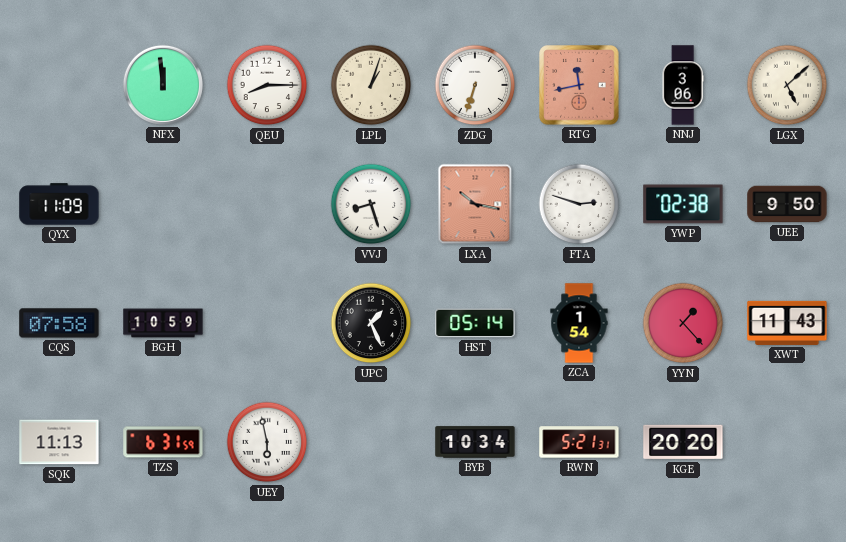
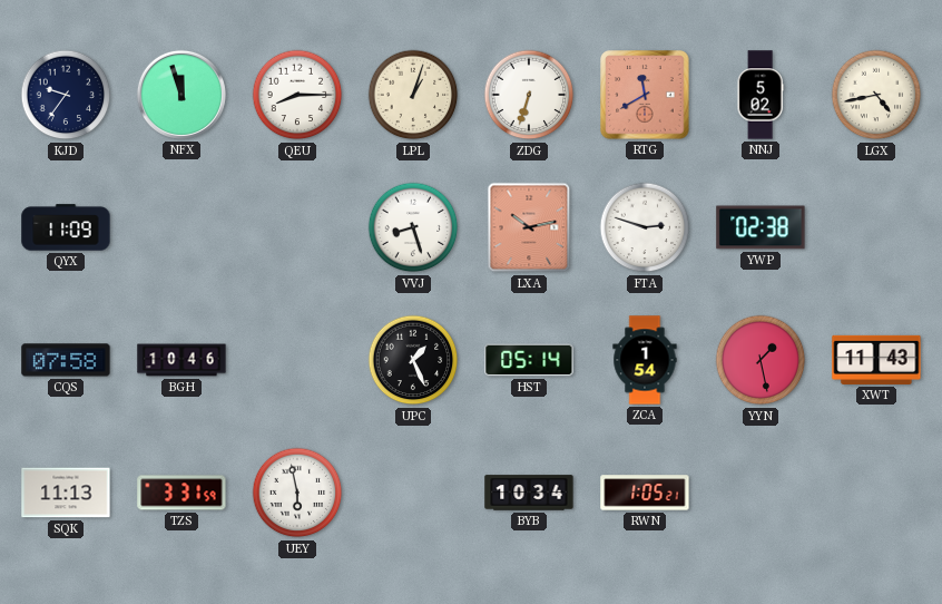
KJD: none -> 9:36 (66, 95)
NFX: 11:59 -> 11:57 (181, 95)
RTG: 11:43 -> 11:40 (645, 95)
NNJ: 3:06 -> 5:02 (761, 95)
LGX: 5:08 -> 4:43 (876, 95)
LXA: 10:17 -> 10:13 (529, 227)
UEE: 9:50 -> none (787, 204)
BGH: 10:59 -> 10:46 (181, 360)
YYN: 1:23 -> 1:28 (761, 360)
TZS: 6:31 -> 3:31 (181, 493)
RWN: 5:21 -> 1:05 (645, 493)
KGE: 20:20 -> none (683, 442)
